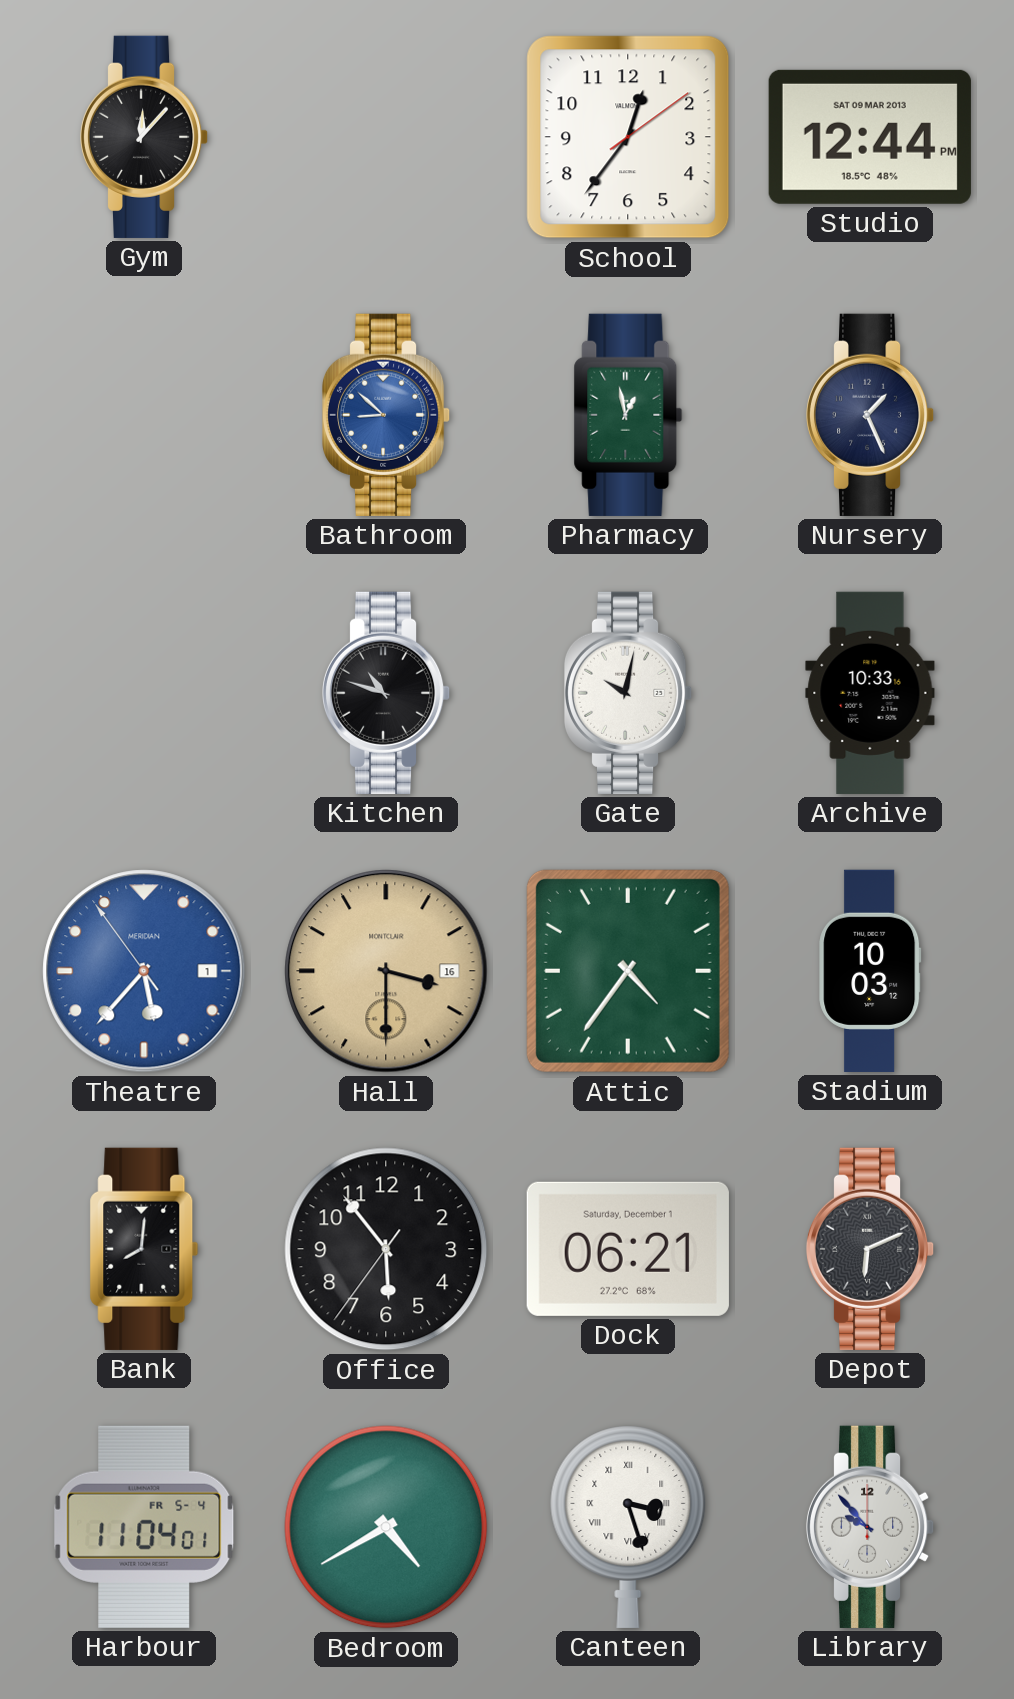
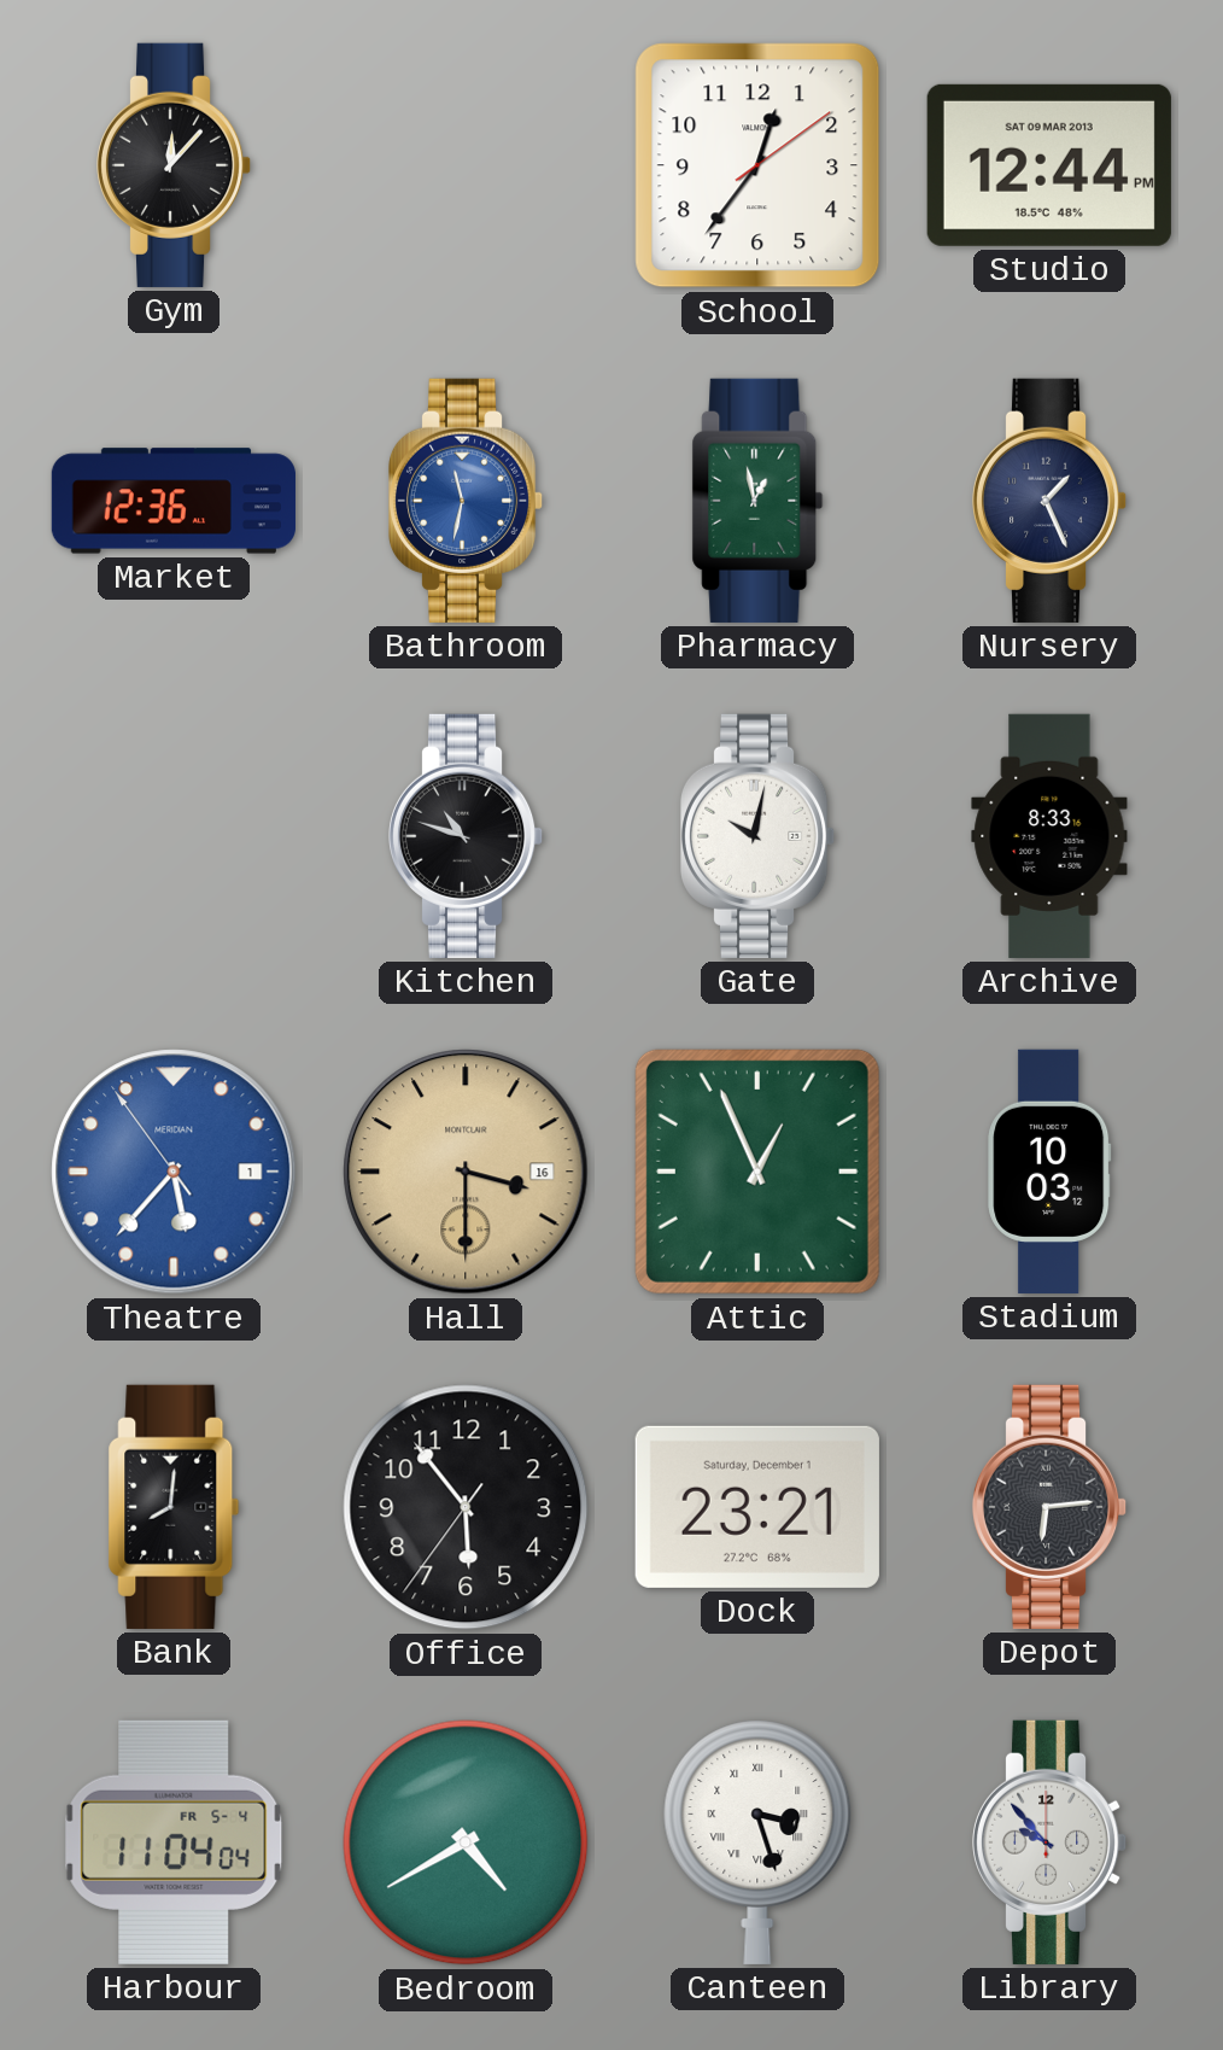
Market: none -> 12:36 (174, 501)
Bathroom: 8:52 -> 11:32 (466, 501)
Archive: 10:33 -> 8:33 (1049, 836)
Attic: 4:36 -> 12:56 (757, 1172)
Dock: 06:21 -> 23:21 (757, 1507)
Depot: 6:11 -> 6:14 (1049, 1507)
Harbour: 11:04:01 -> 11:04:04 (174, 1842)
